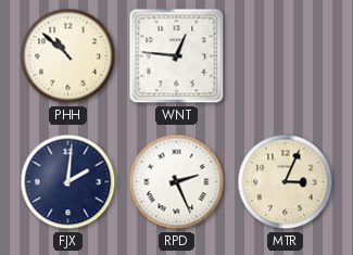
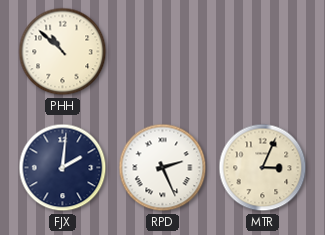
WNT: 12:46 -> none (177, 56)
